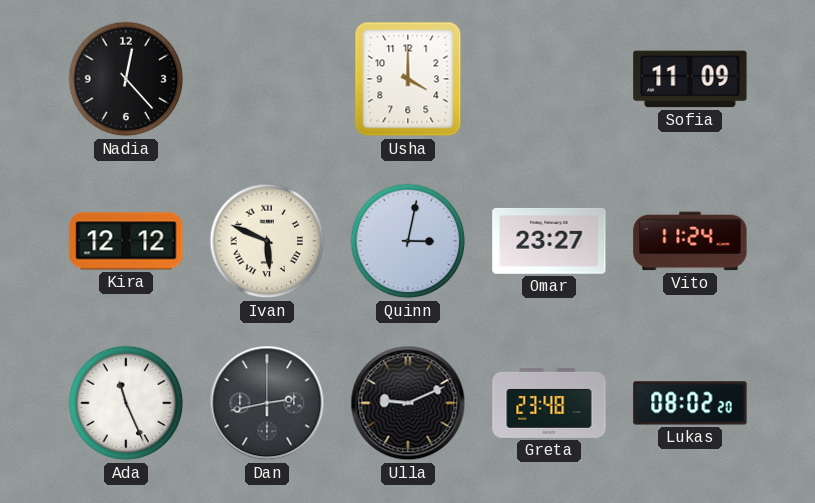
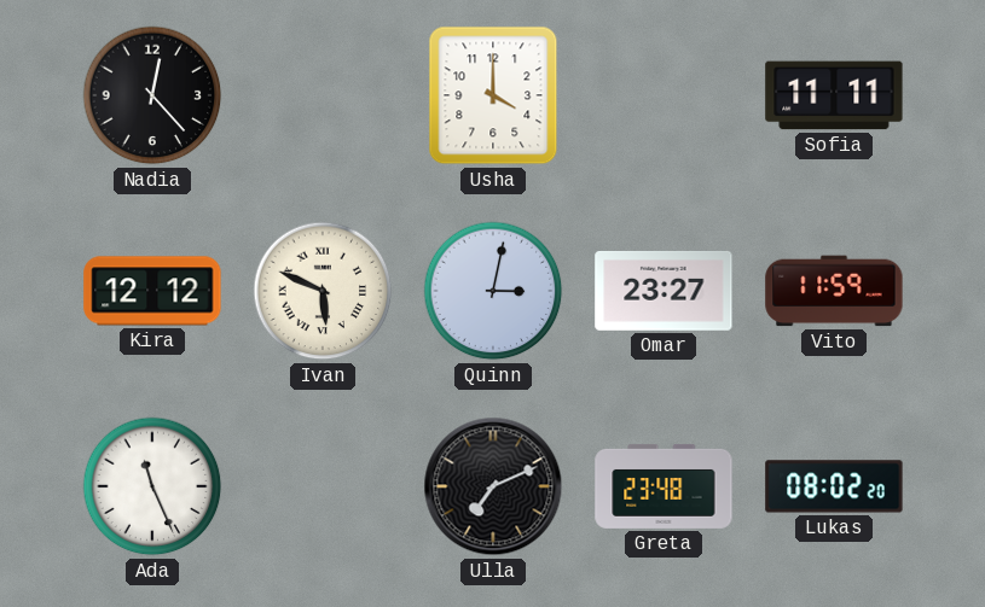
Sofia: 11:09 -> 11:11 (834, 95)
Vito: 11:24 -> 11:59 (834, 291)
Dan: 2:43 -> none (267, 403)
Ulla: 9:11 -> 7:11 (493, 486)
